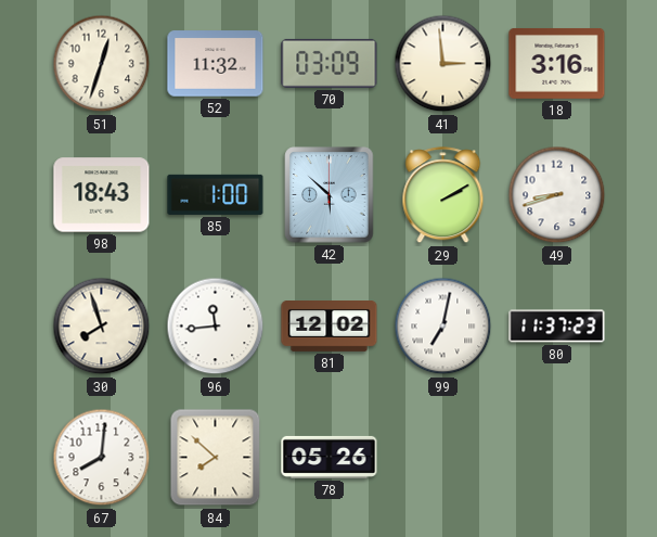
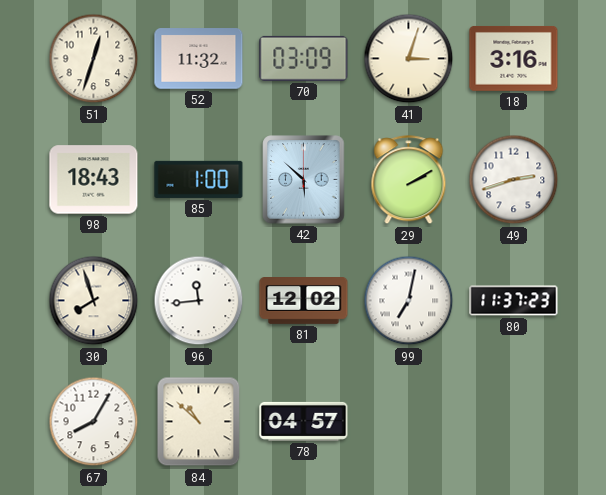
41: 2:59 -> 3:03 (409, 59)
49: 8:42 -> 2:42 (514, 180)
67: 8:01 -> 8:05 (94, 422)
84: 7:52 -> 10:52 (199, 422)
78: 05:26 -> 04:57 (304, 421)
